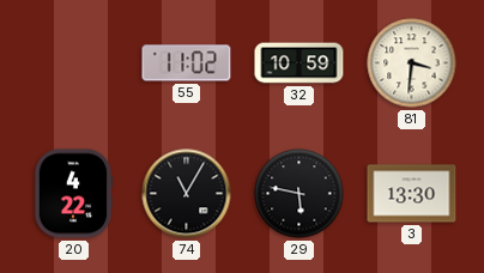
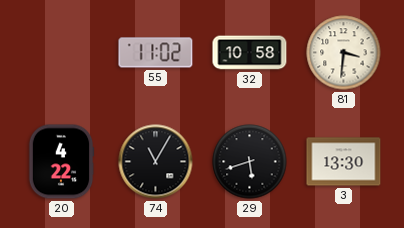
32: 10:59 -> 10:58 (250, 53)
29: 5:47 -> 5:42 (250, 162)
